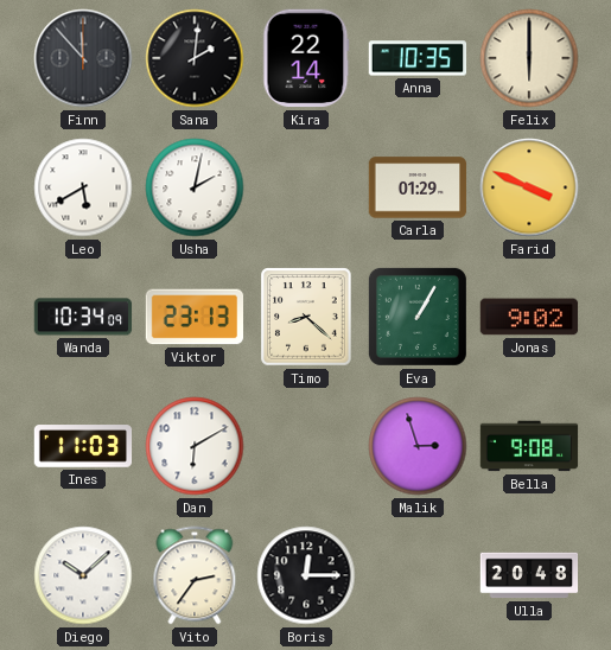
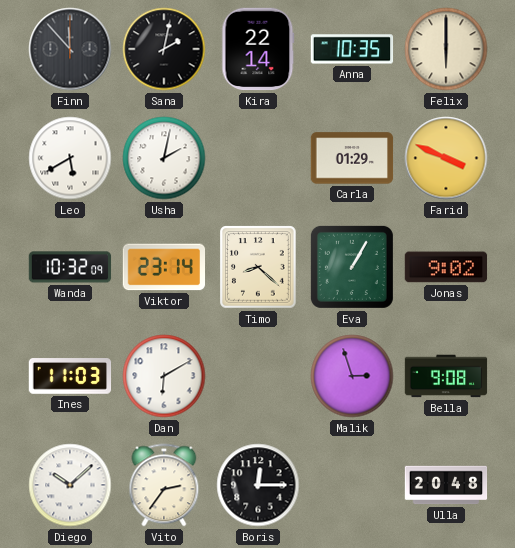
Sana: 2:01 -> 2:02 (164, 49)
Wanda: 10:34 -> 10:32 (70, 267)
Viktor: 23:13 -> 23:14 (164, 267)
